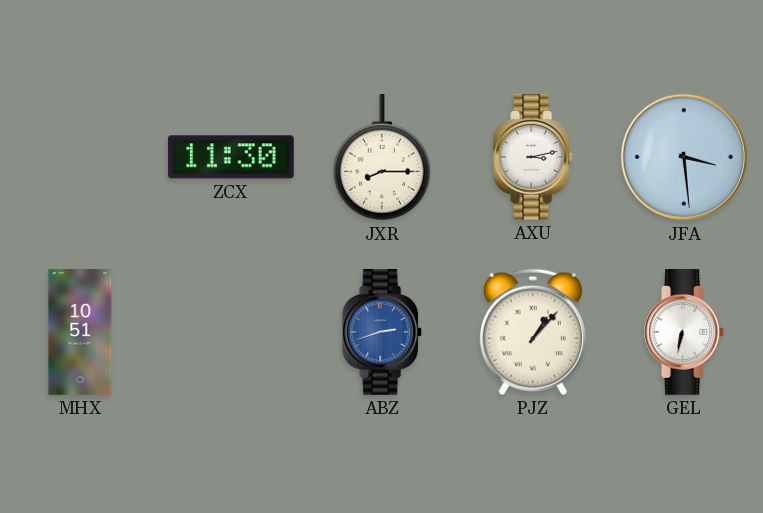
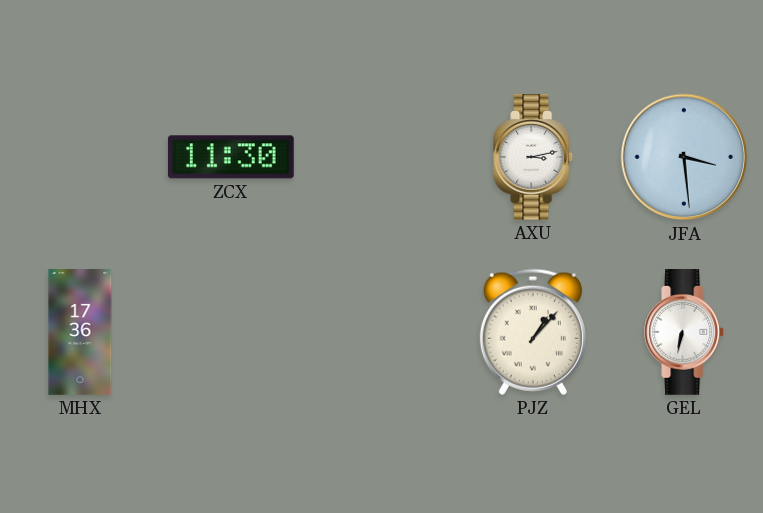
JXR: 8:15 -> none (382, 158)
MHX: 10:51 -> 17:36 (80, 332)
ABZ: 2:42 -> none (383, 333)
